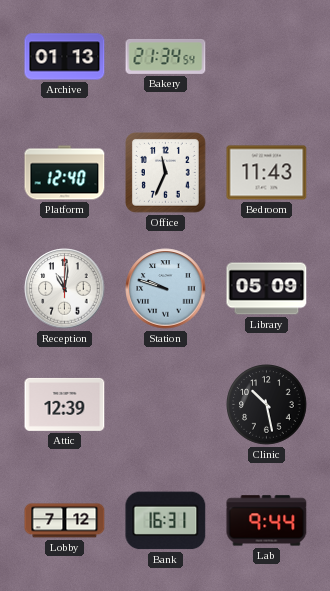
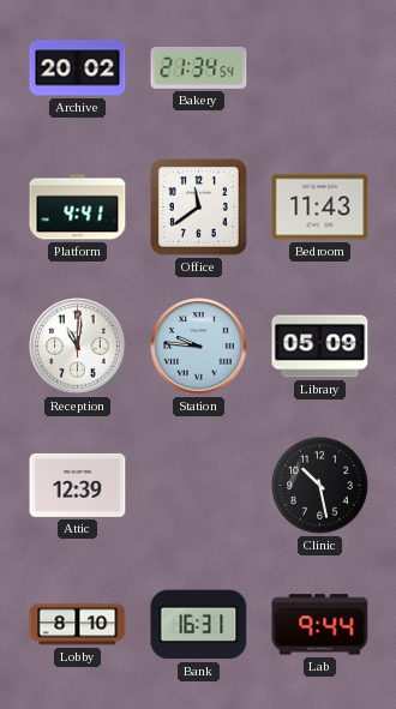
Archive: 01:13 -> 20:02 (78, 68)
Platform: 12:40 -> 4:41 (78, 208)
Office: 11:34 -> 11:39 (199, 208)
Station: 9:48 -> 9:46 (199, 347)
Lobby: 7:12 -> 8:10 (78, 625)
